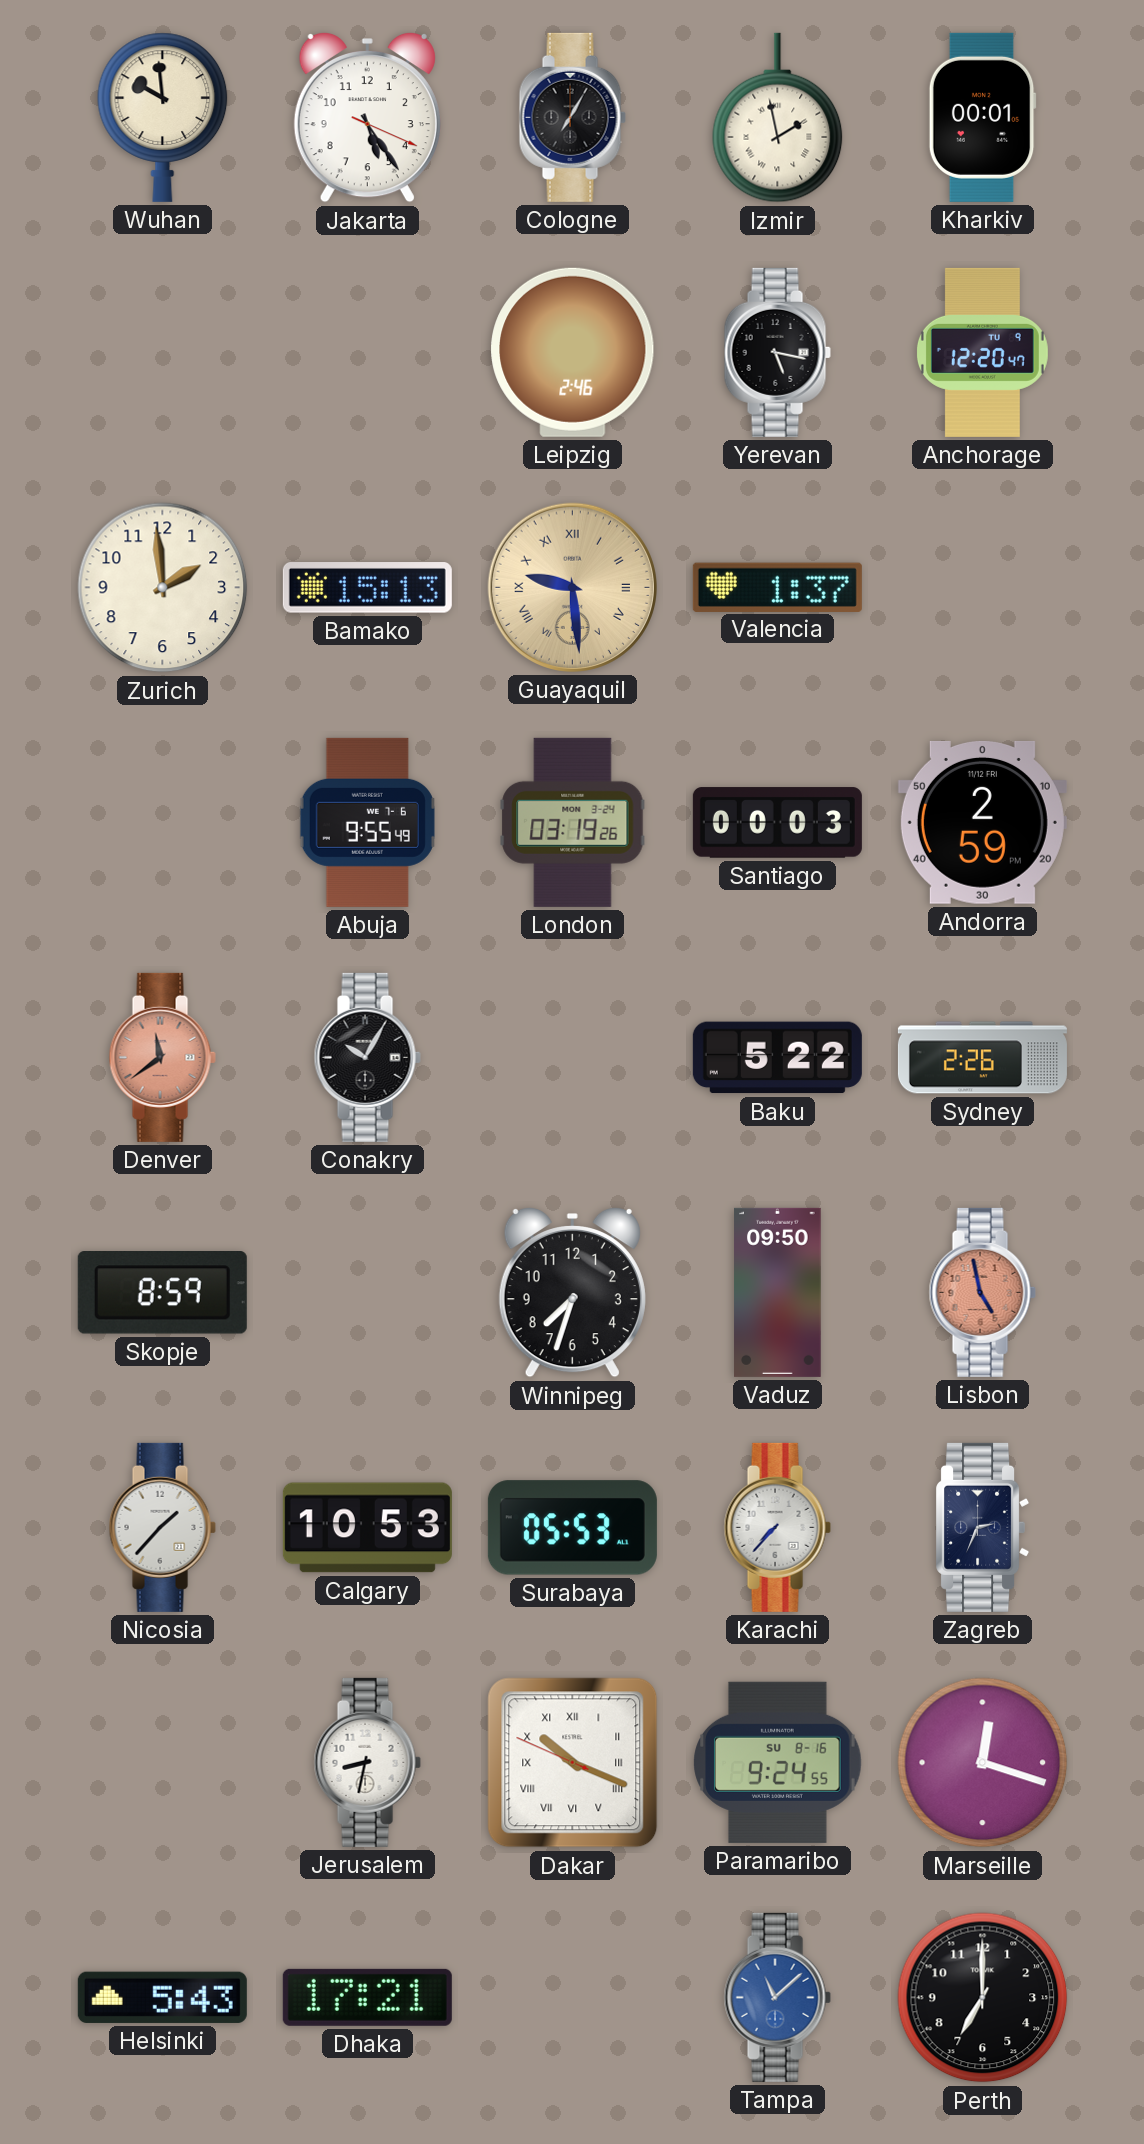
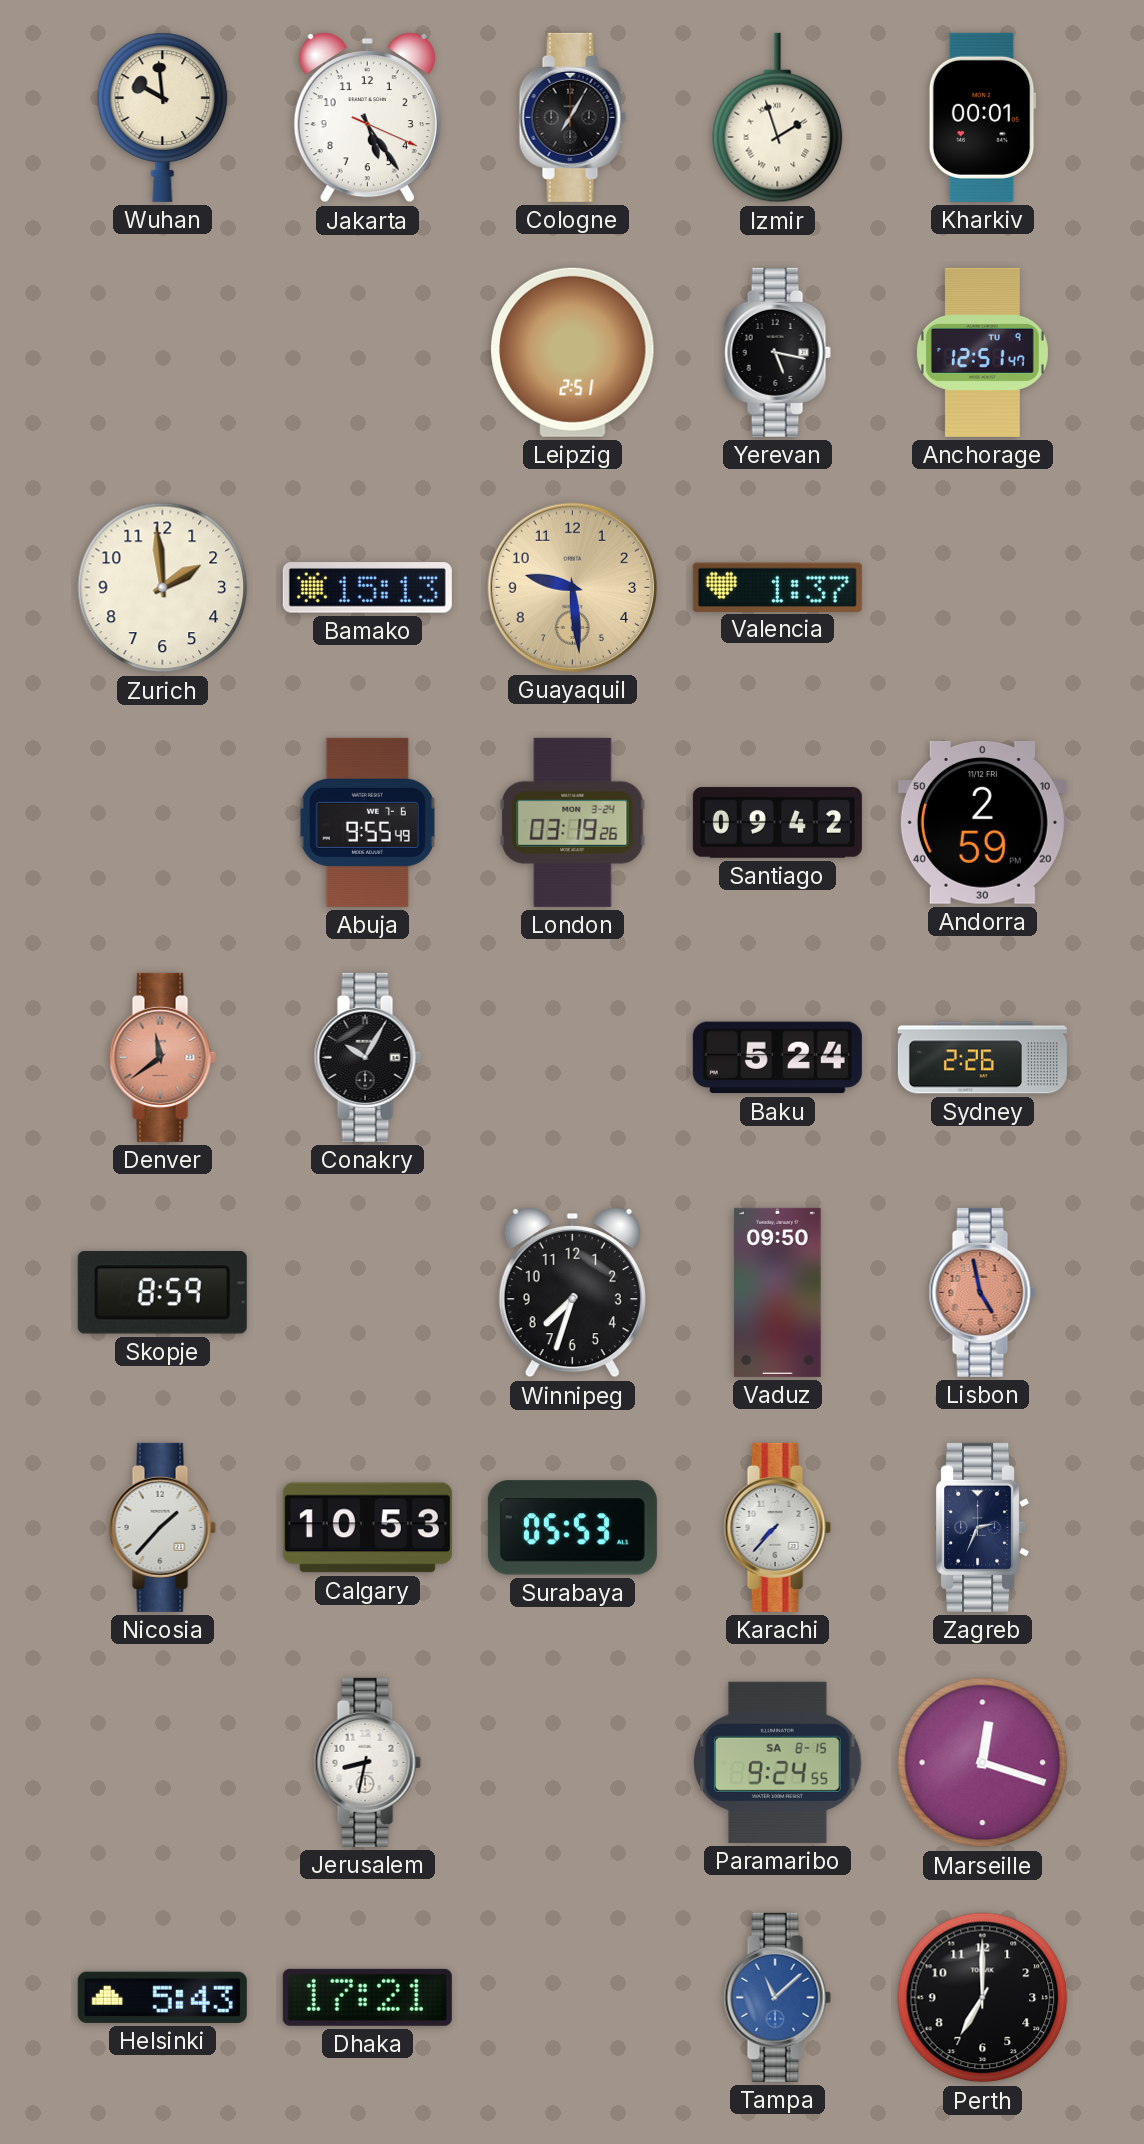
Izmir: 1:58 -> 1:57 (778, 118)
Leipzig: 2:46 -> 2:51 (573, 352)
Anchorage: 12:20 -> 12:51 (982, 352)
Guayaquil numerals: Roman -> Arabic (572, 587)
Santiago: 00:03 -> 09:42 (777, 823)
Baku: 5:22 -> 5:24 (777, 1058)
Dakar: 10:18 -> none (573, 1763)
Paramaribo date: SU 8-16 -> SA 8-15 (778, 1762)
